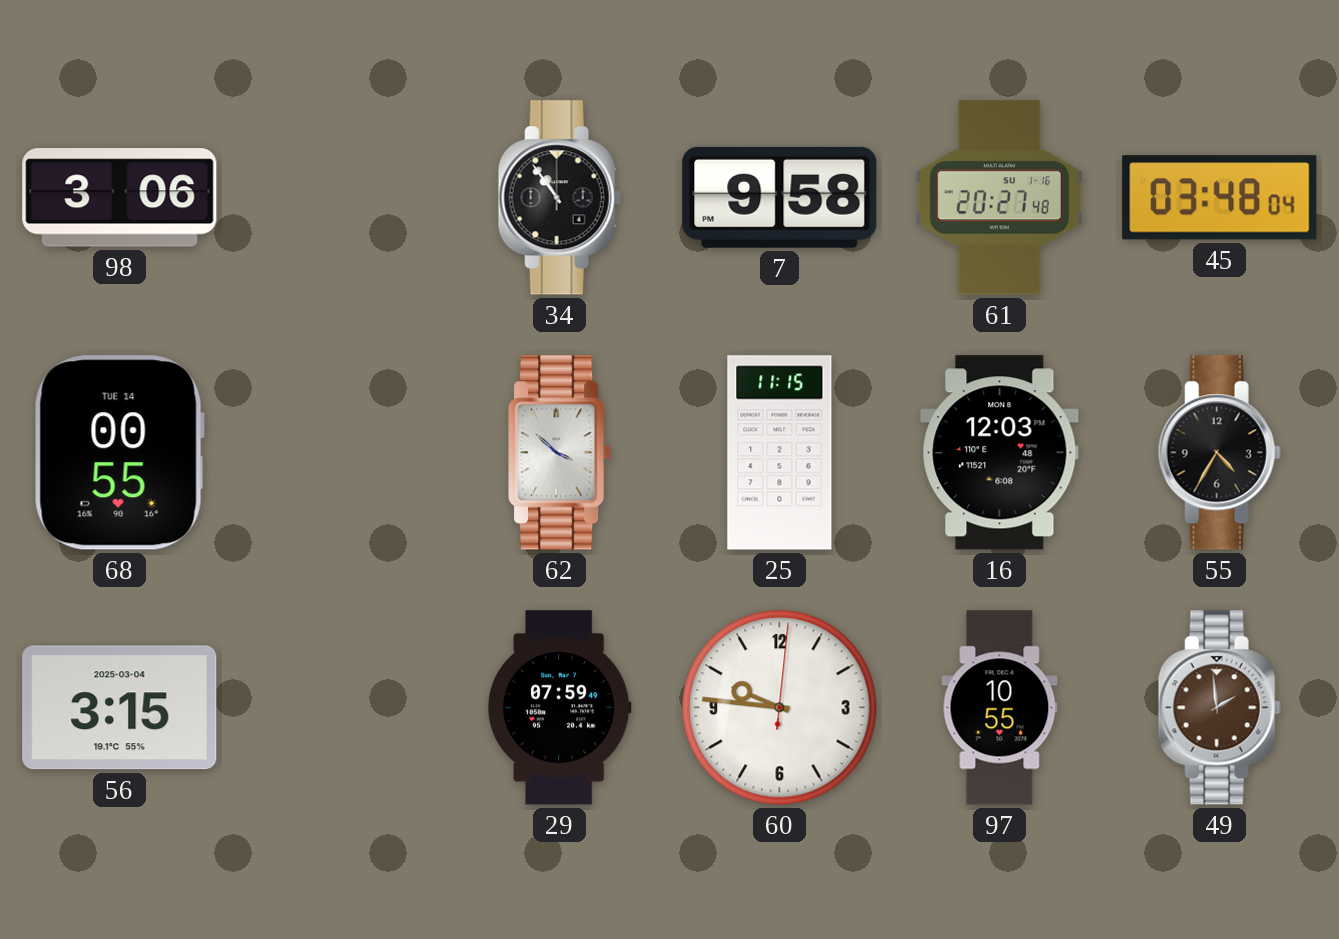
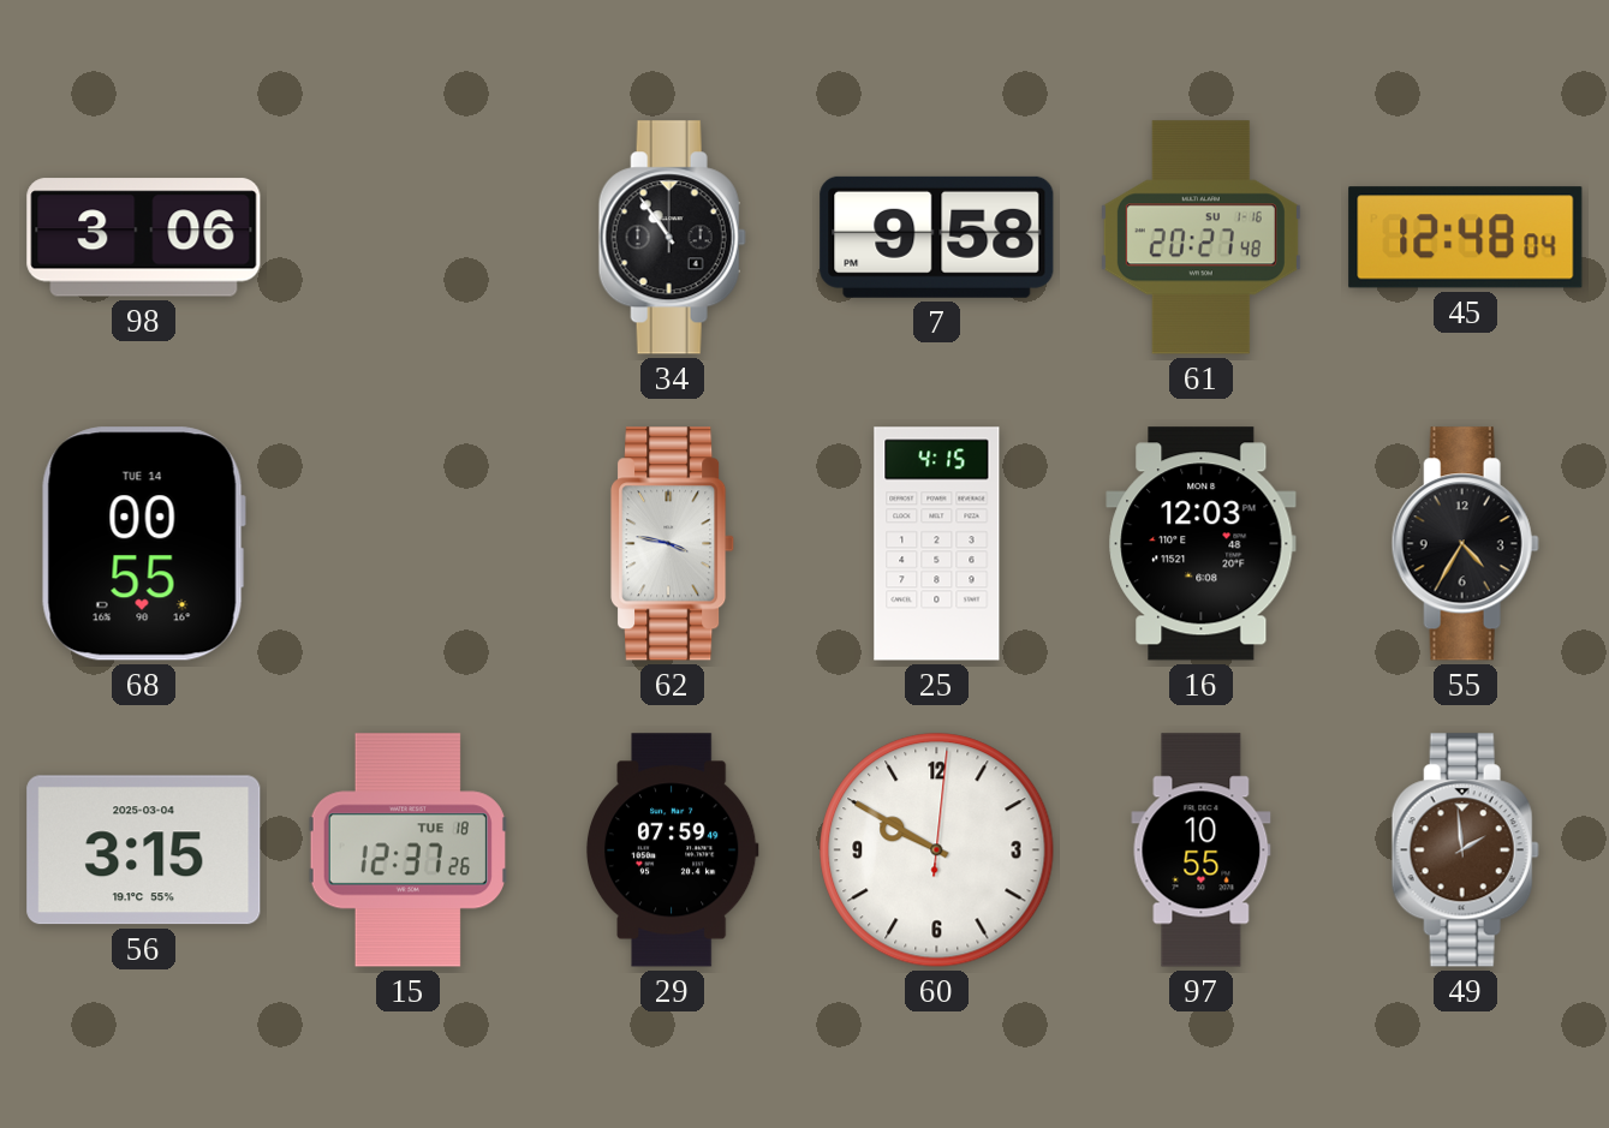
45: 03:48 -> 12:48 (1466, 238)
62: 3:52 -> 3:47 (673, 544)
25: 11:15 -> 4:15 (937, 544)
15: none -> 12:37 (407, 851)
60: 9:46 -> 9:50 (937, 851)
